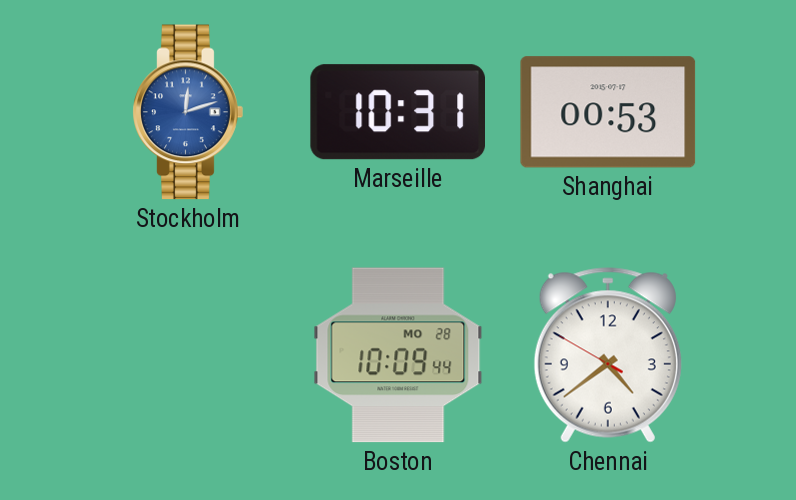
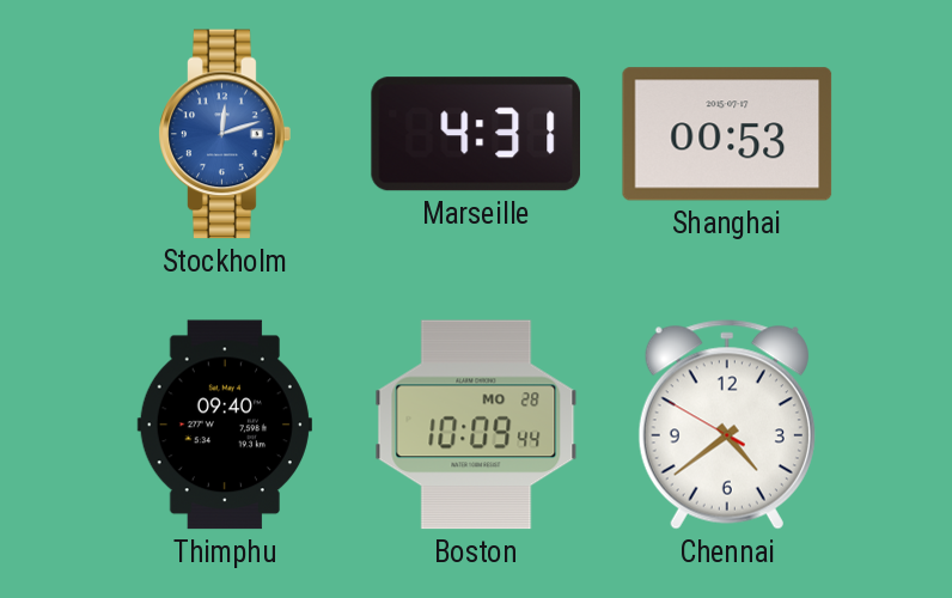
Marseille: 10:31 -> 4:31 (475, 134)
Thimphu: none -> 09:40 (225, 425)
